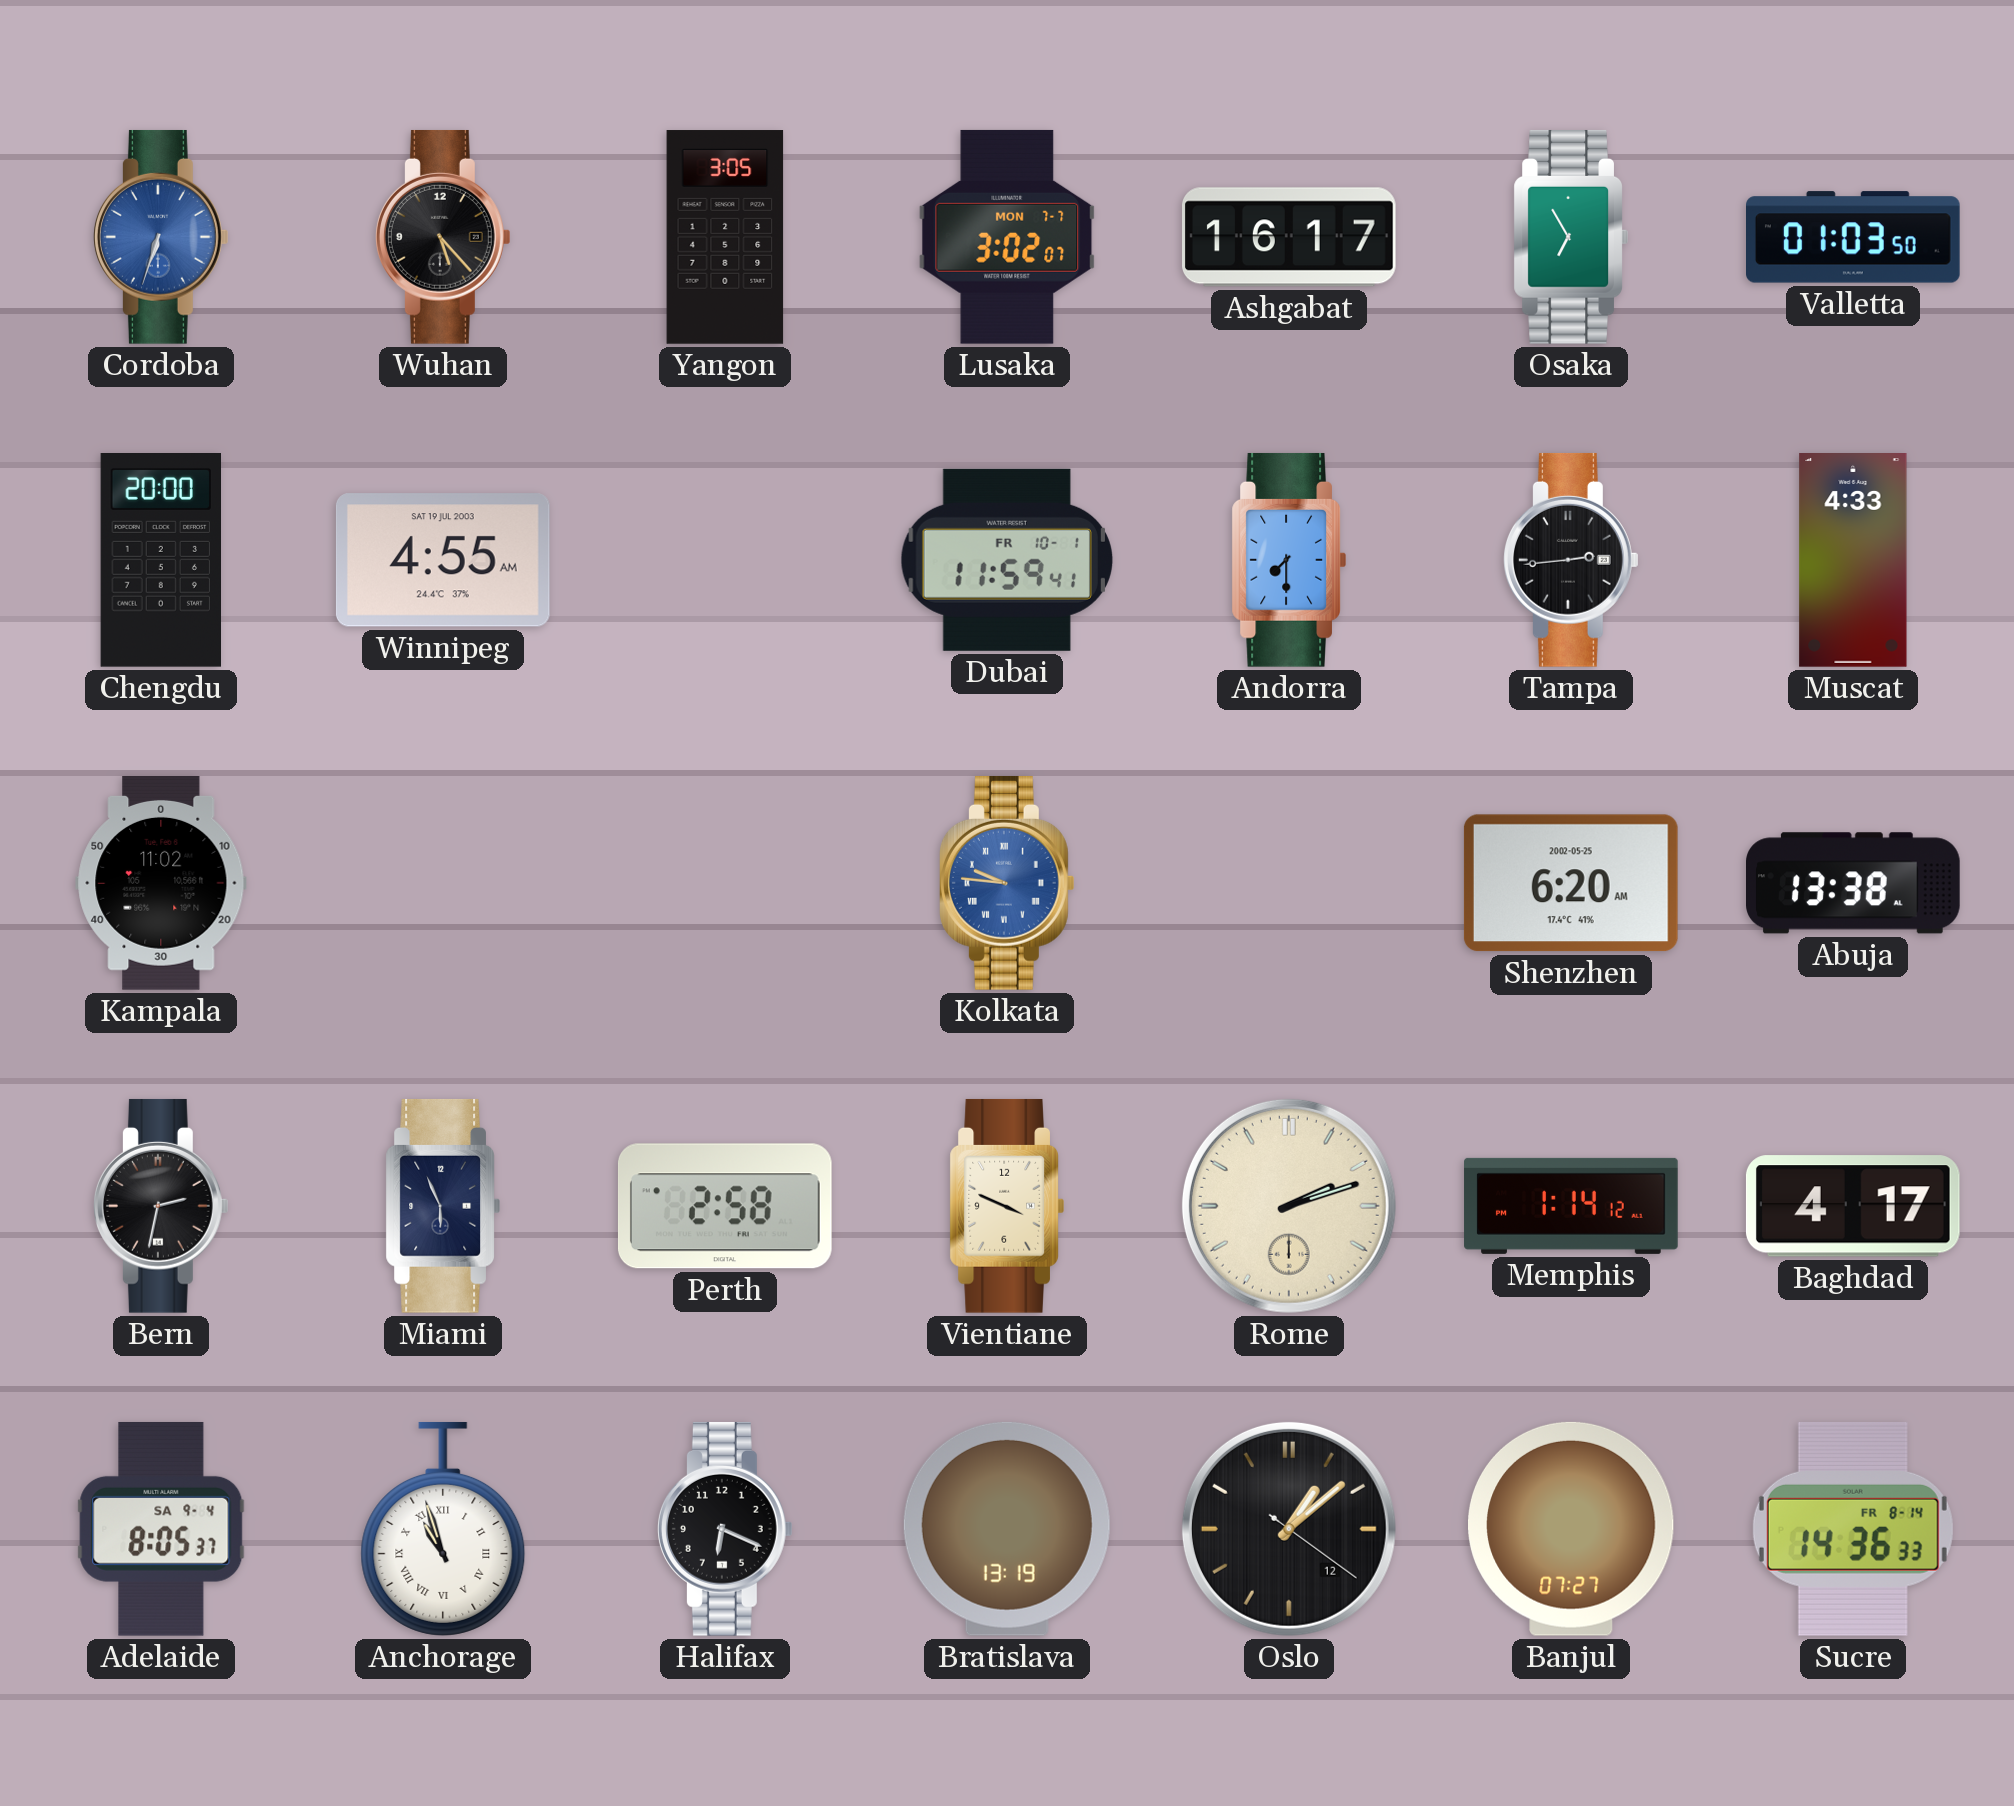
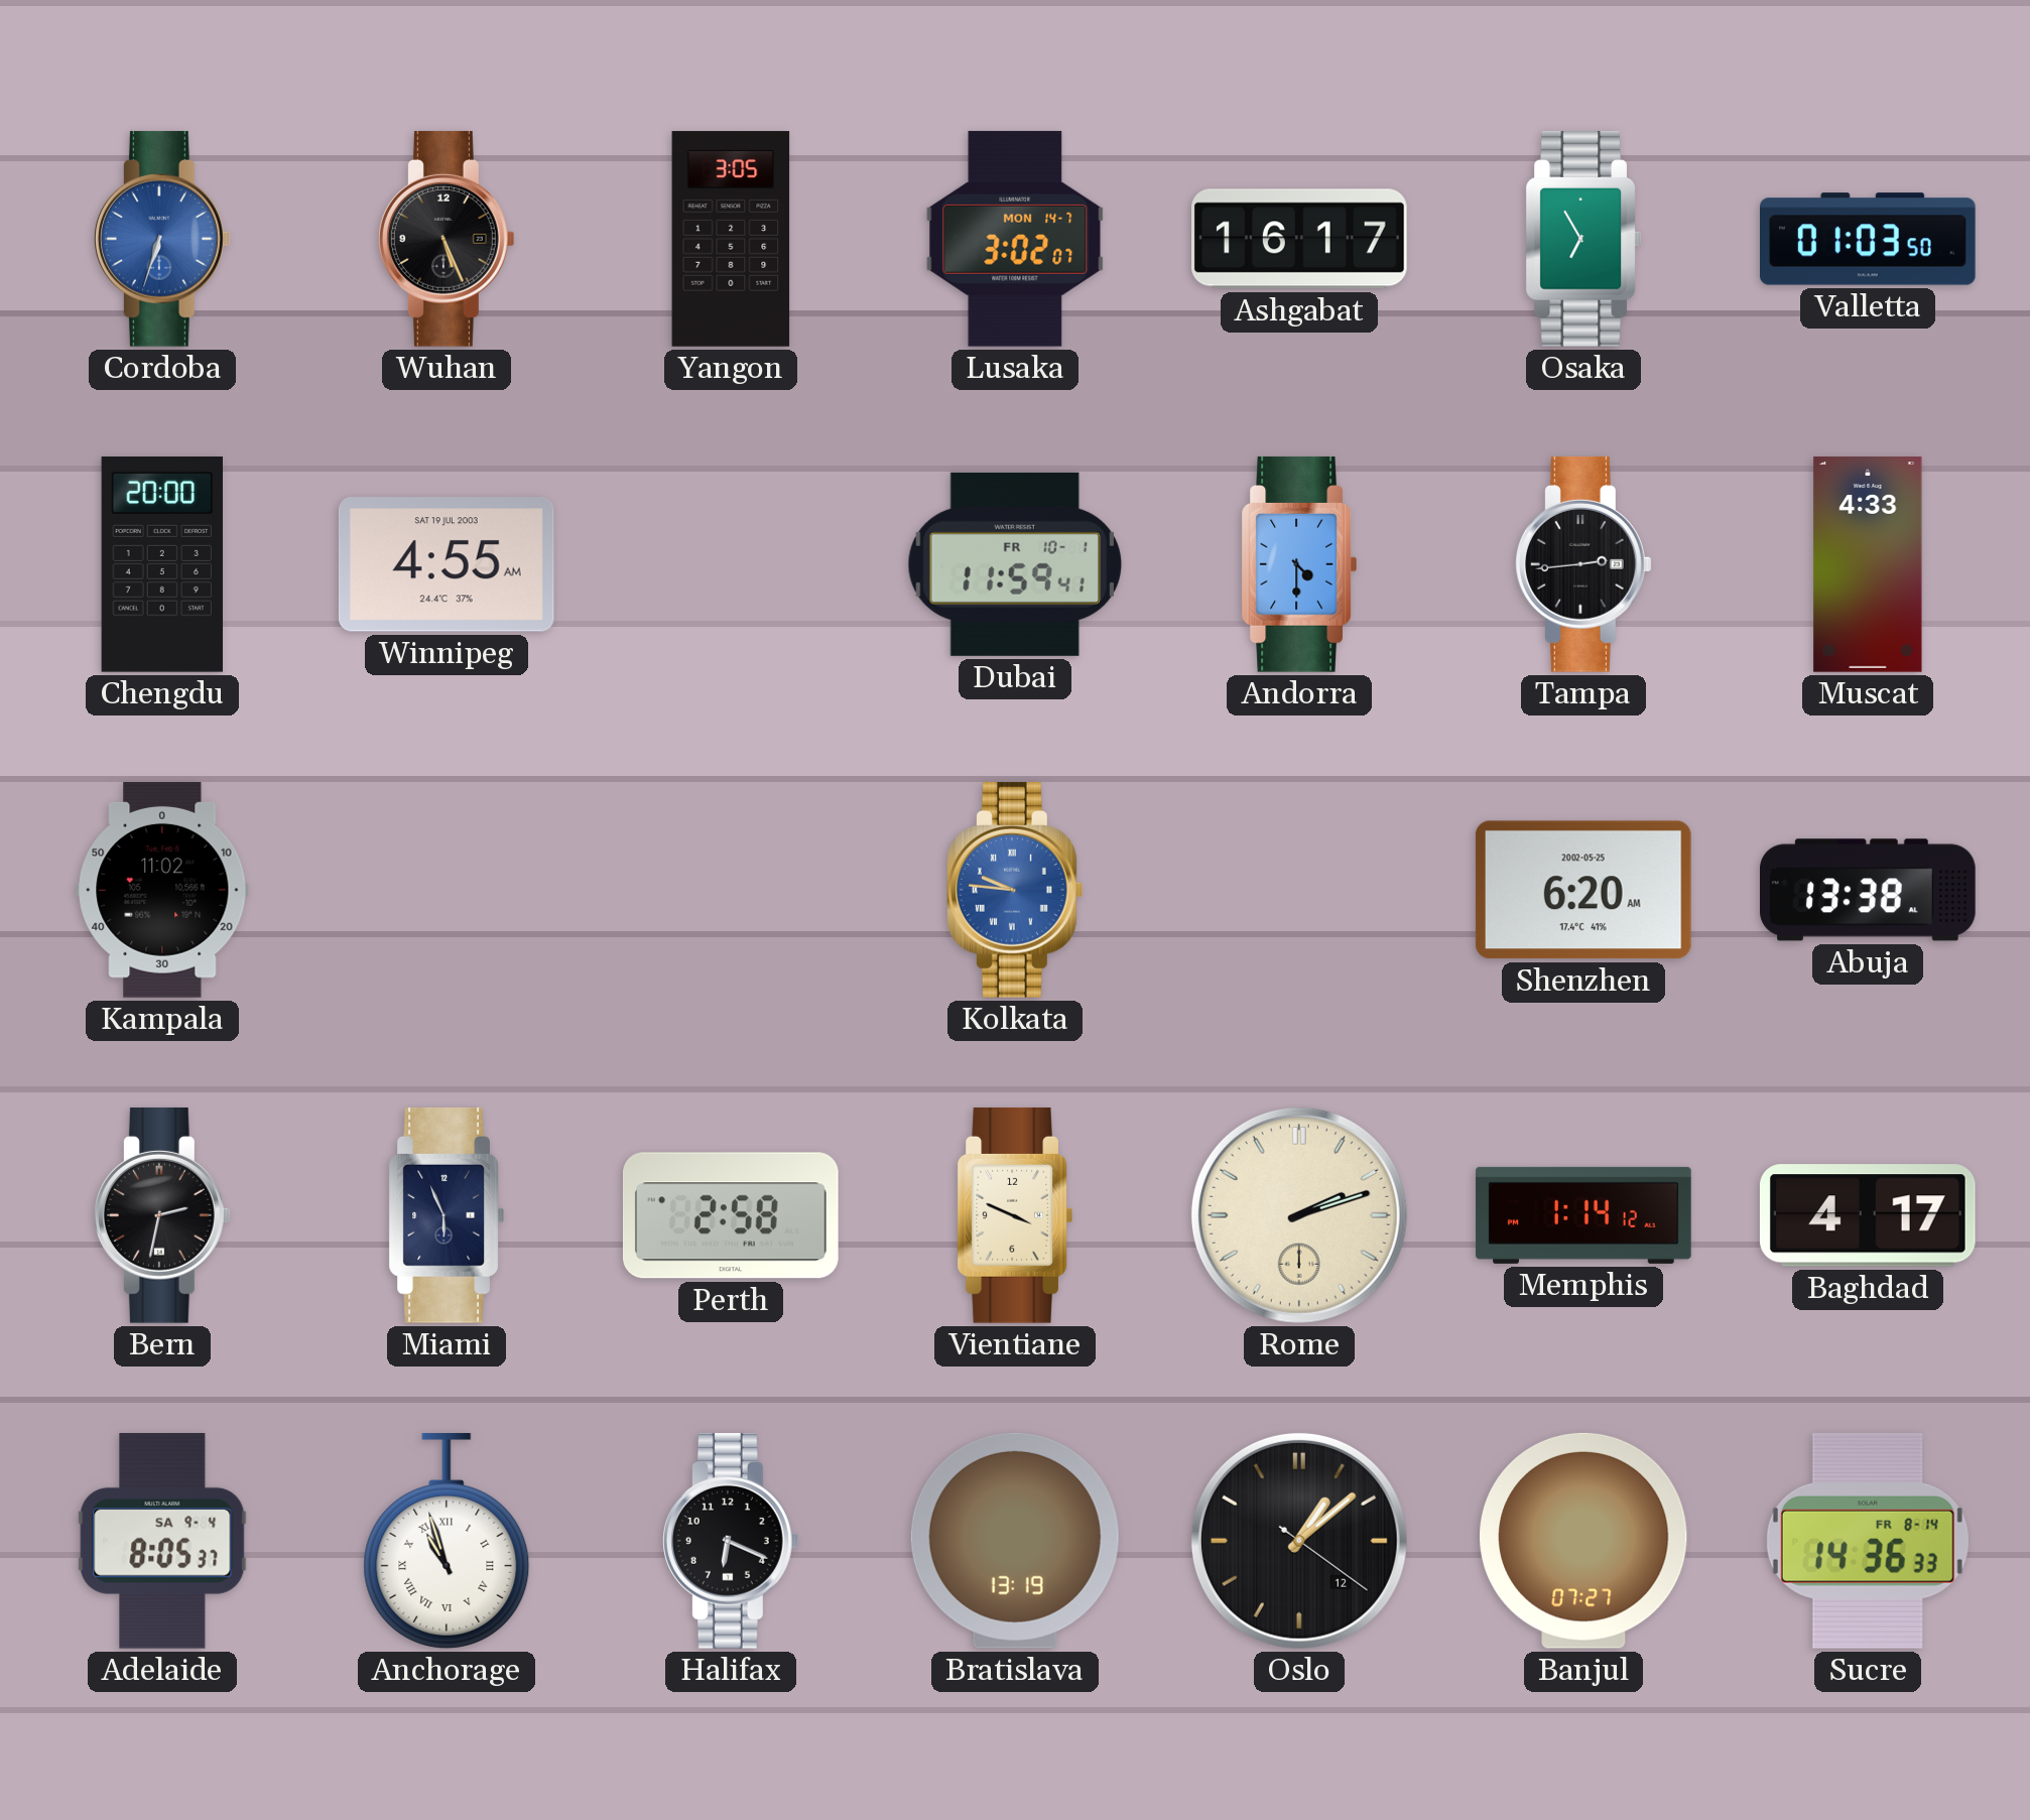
Wuhan: 5:23 -> 5:26 (447, 239)
Lusaka date: MON 7-7 -> MON 14-7 (1015, 239)
Andorra: 7:30 -> 4:30 (1299, 564)
